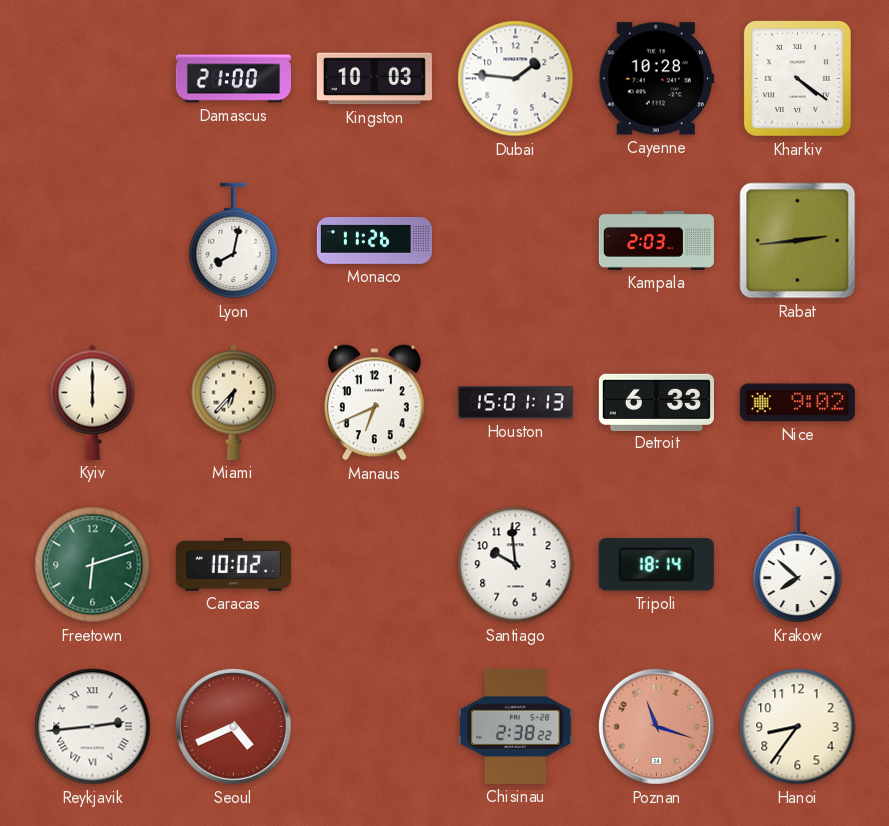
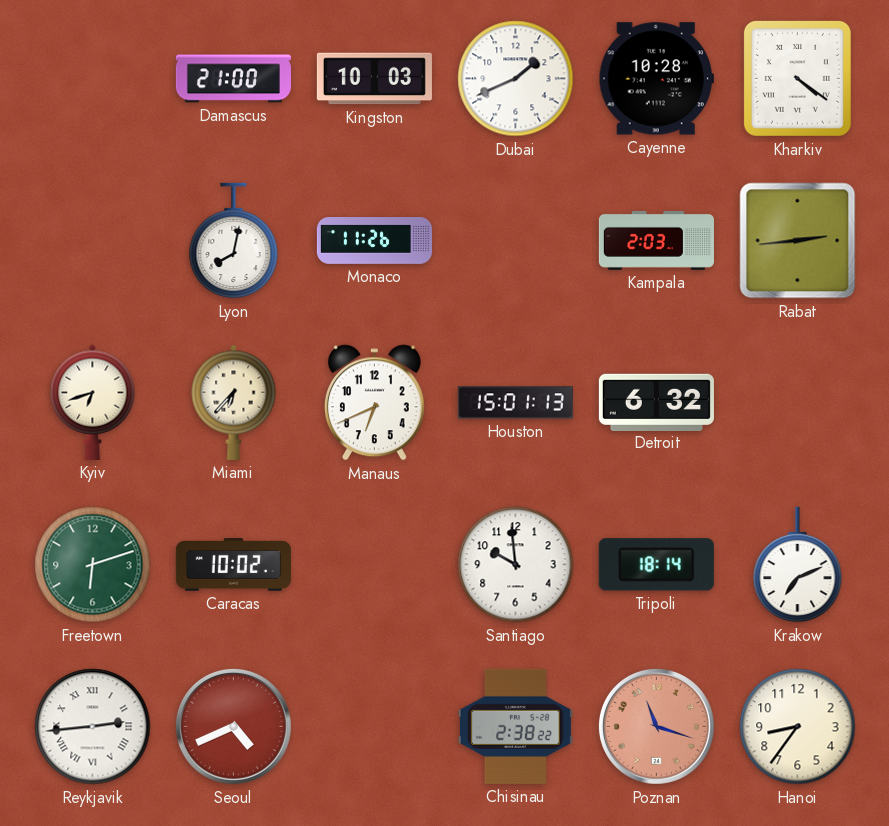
Dubai: 1:46 -> 1:41 (516, 79)
Kyiv: 6:00 -> 6:42 (93, 402)
Detroit: 6:33 -> 6:32 (656, 402)
Nice: 9:02 -> none (797, 403)
Krakow: 7:52 -> 7:11 (798, 565)
